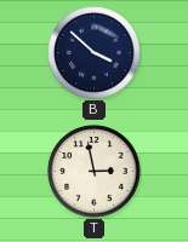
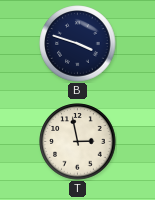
B: 3:52 -> 3:48 (78, 44)
